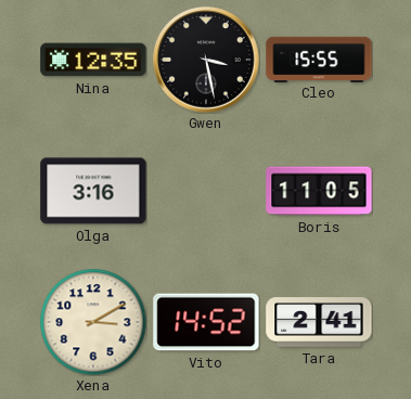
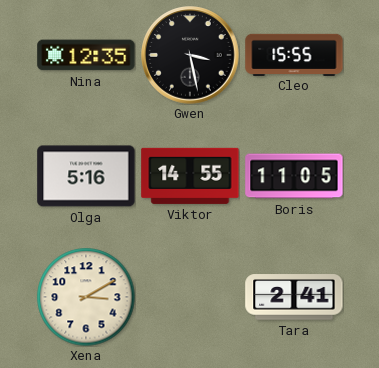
Olga: 3:16 -> 5:16 (86, 176)
Viktor: none -> 14:55 (190, 176)
Vito: 14:52 -> none (206, 322)
